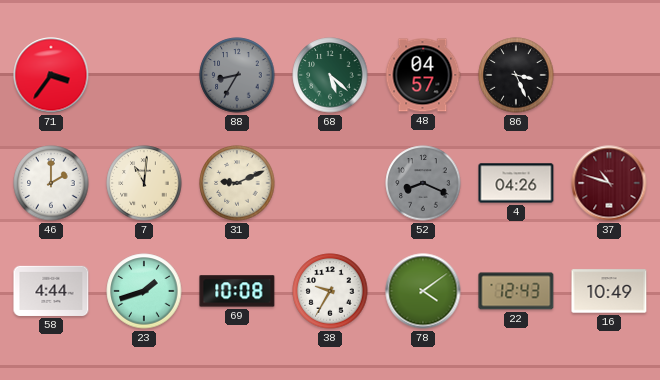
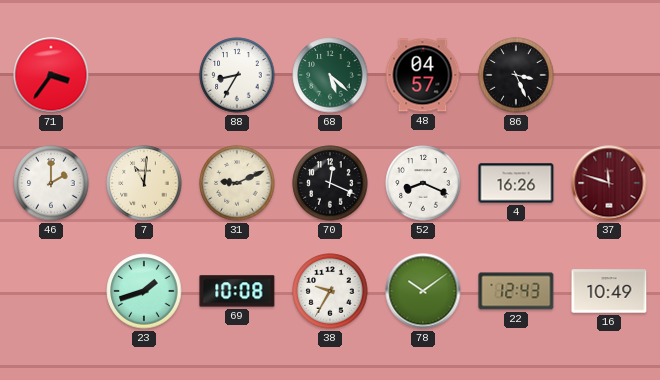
88 dial: grey -> white (237, 75)
70: none -> 12:19 (330, 183)
52 dial: grey -> white (423, 183)
4: 04:26 -> 16:26 (516, 183)
37: 10:48 -> 11:48 (609, 183)
58: 4:44 -> none (51, 291)
78: 4:09 -> 10:09 (423, 291)
